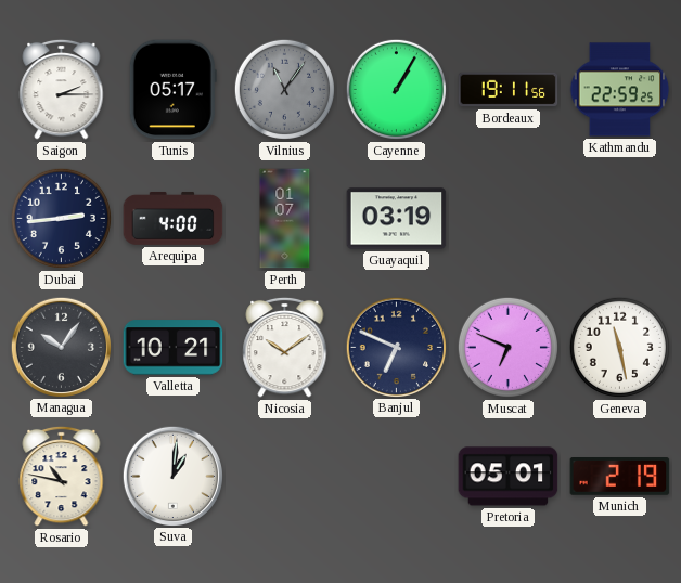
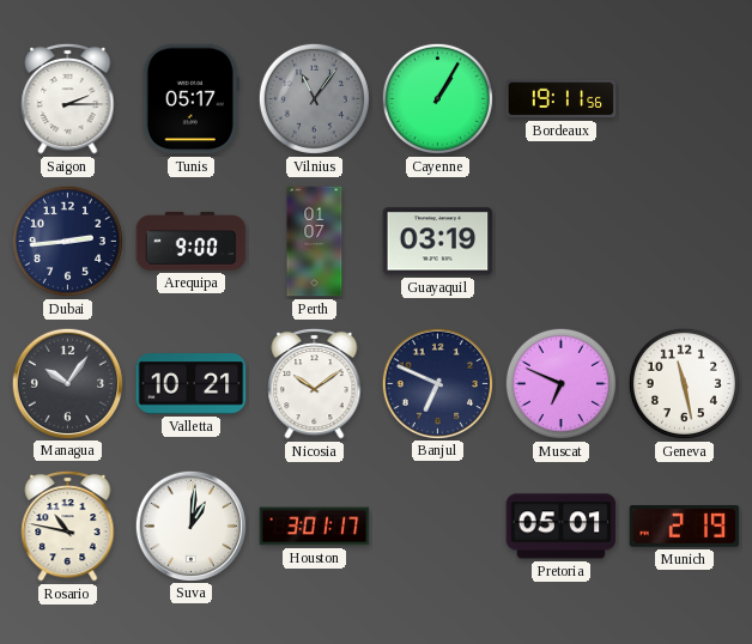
Kathmandu: 22:59 -> none (620, 90)
Arequipa: 4:00 -> 9:00 (192, 241)
Houston: none -> 3:01 (315, 527)
